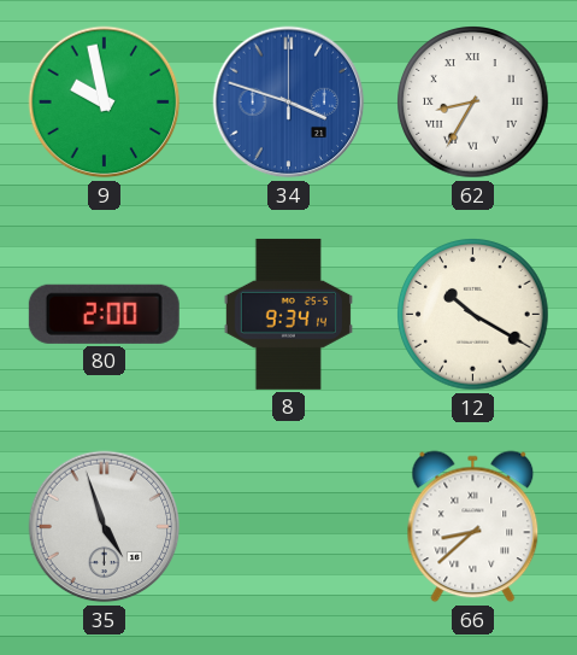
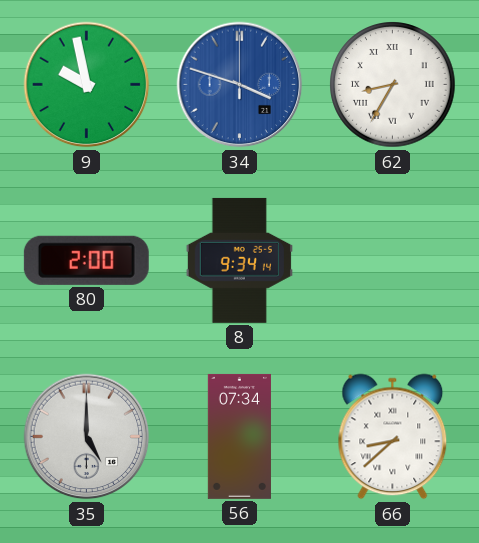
12: 10:20 -> none (473, 315)
35: 4:57 -> 5:00 (87, 437)
56: none -> 07:34 (239, 436)
